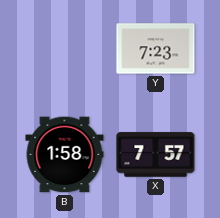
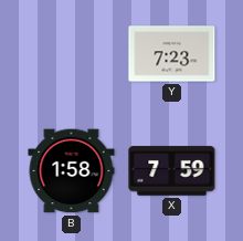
X: 7:57 -> 7:59 (172, 171)
